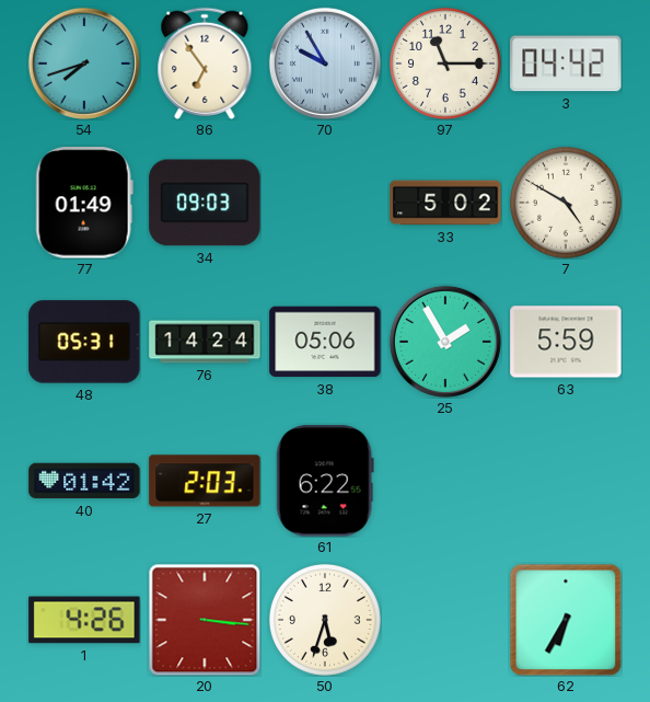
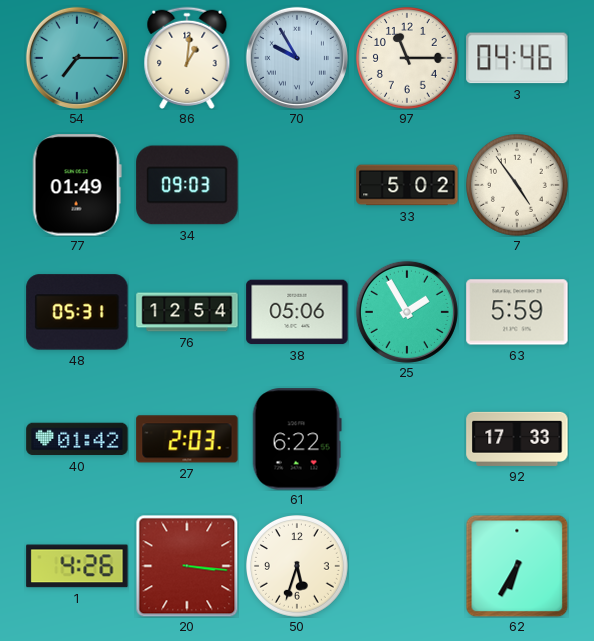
54: 7:42 -> 7:15 (77, 58)
86: 6:54 -> 1:01 (187, 58)
3: 04:42 -> 04:46 (517, 58)
7: 4:50 -> 4:54 (518, 186)
76: 14:24 -> 12:54 (187, 312)
92: none -> 17:33 (517, 439)
